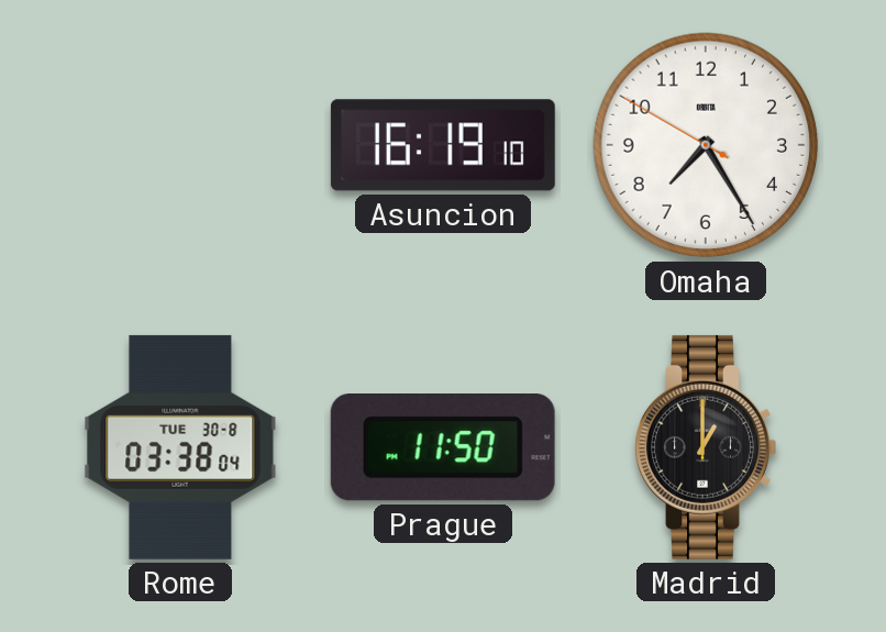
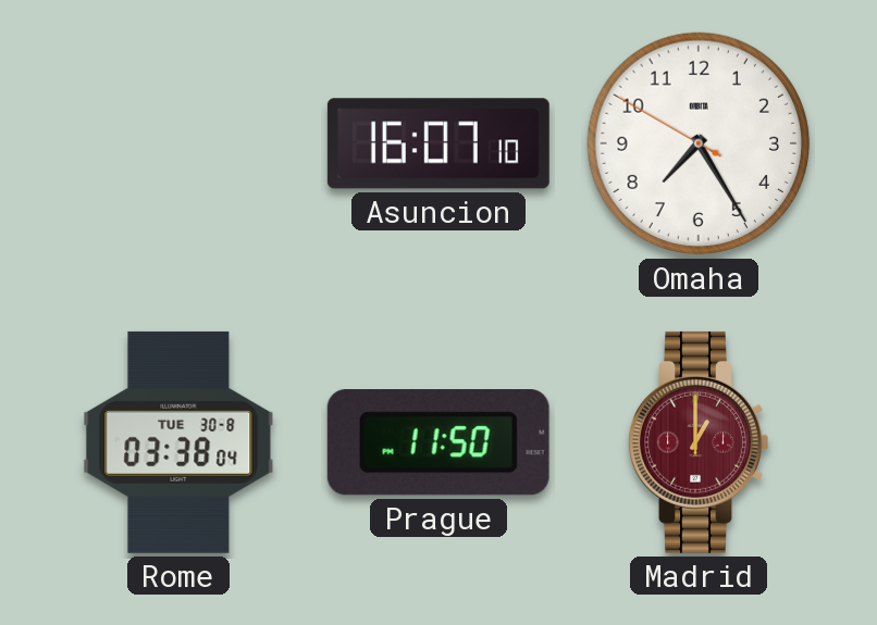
Asuncion: 16:19 -> 16:07 (439, 143)
Madrid dial: black -> burgundy (699, 442)
